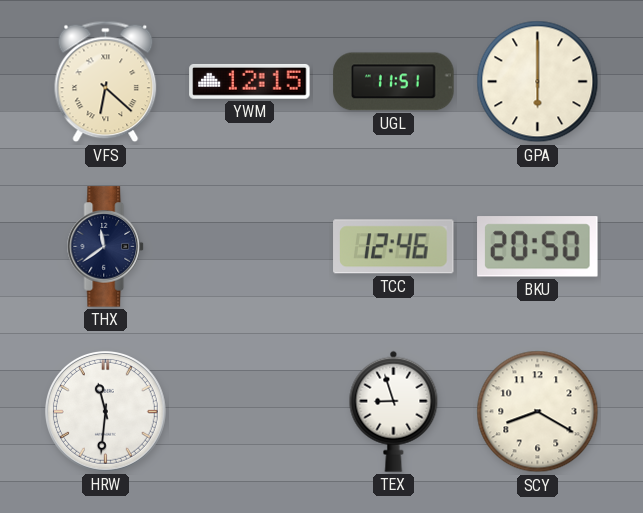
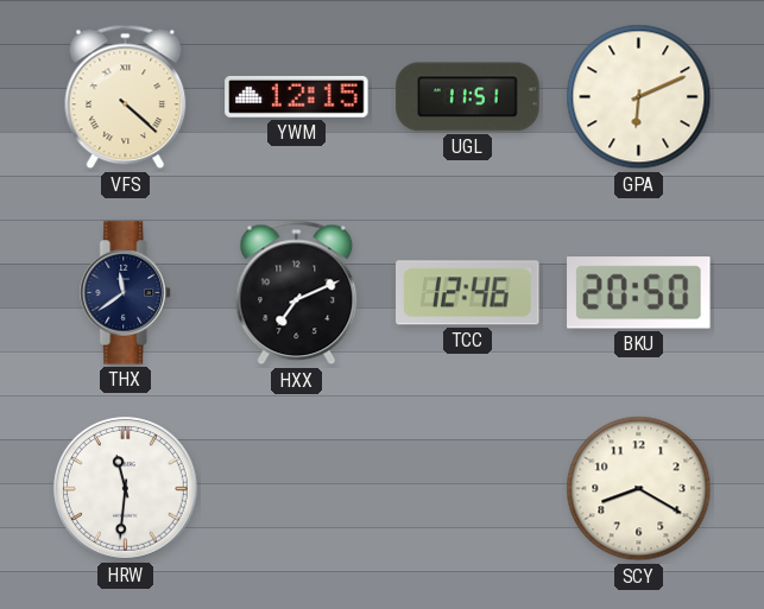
VFS: 6:22 -> 4:22 (126, 97)
GPA: 6:00 -> 6:11 (639, 97)
HXX: none -> 7:11 (297, 293)
TEX: 8:57 -> none (394, 411)
